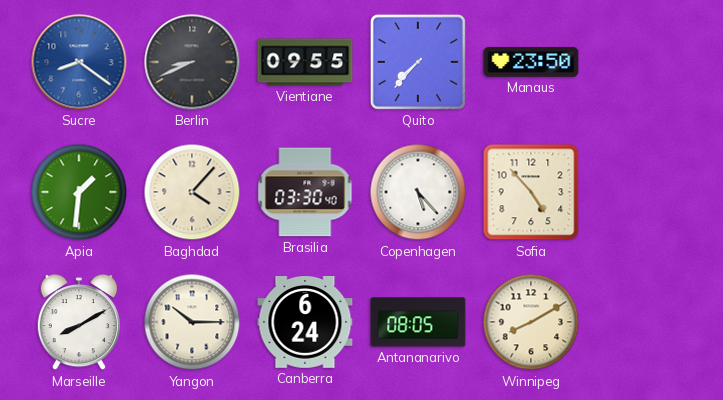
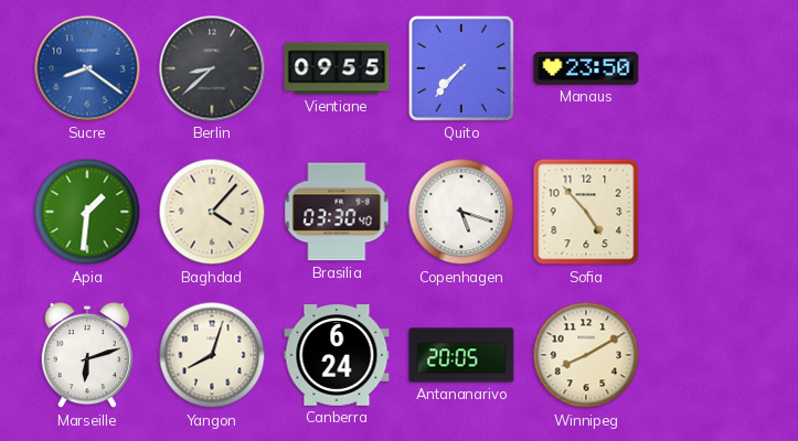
Berlin: 8:41 -> 8:38 (212, 68)
Copenhagen: 5:23 -> 5:18 (461, 212)
Marseille: 8:10 -> 6:12 (87, 356)
Yangon: 10:15 -> 8:03 (212, 355)
Antananarivo: 08:05 -> 20:05 (461, 355)
